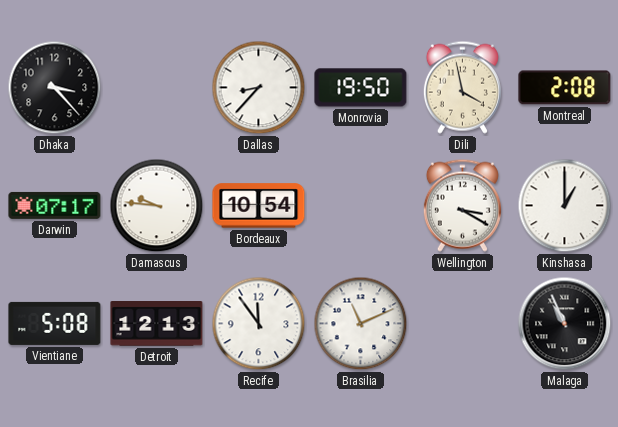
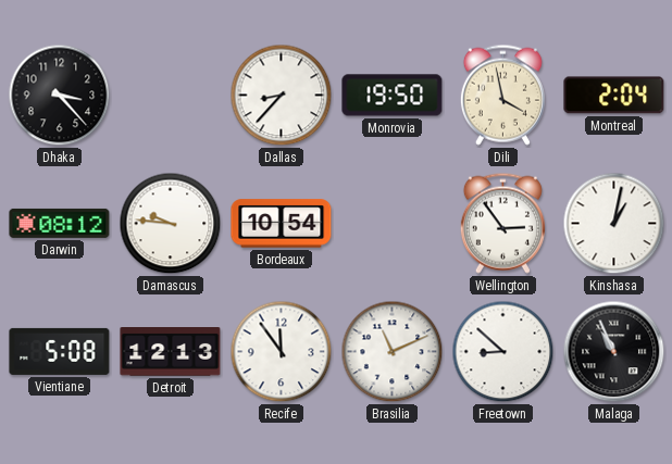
Montreal: 2:08 -> 2:04 (614, 96)
Darwin: 07:17 -> 08:12 (60, 223)
Wellington: 3:20 -> 2:54 (502, 223)
Kinshasa: 1:00 -> 1:02 (614, 224)
Freetown: none -> 8:52 (503, 352)
